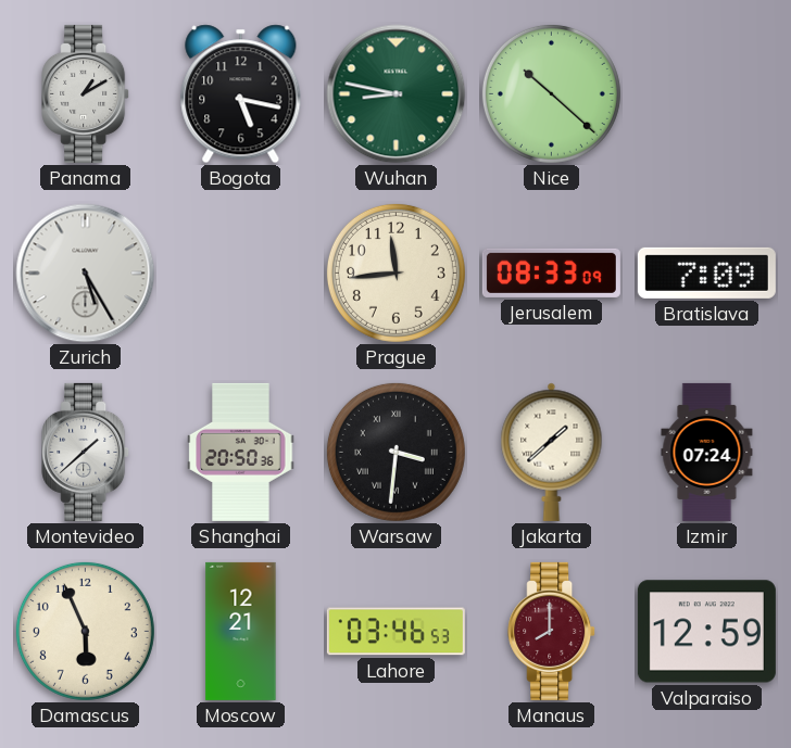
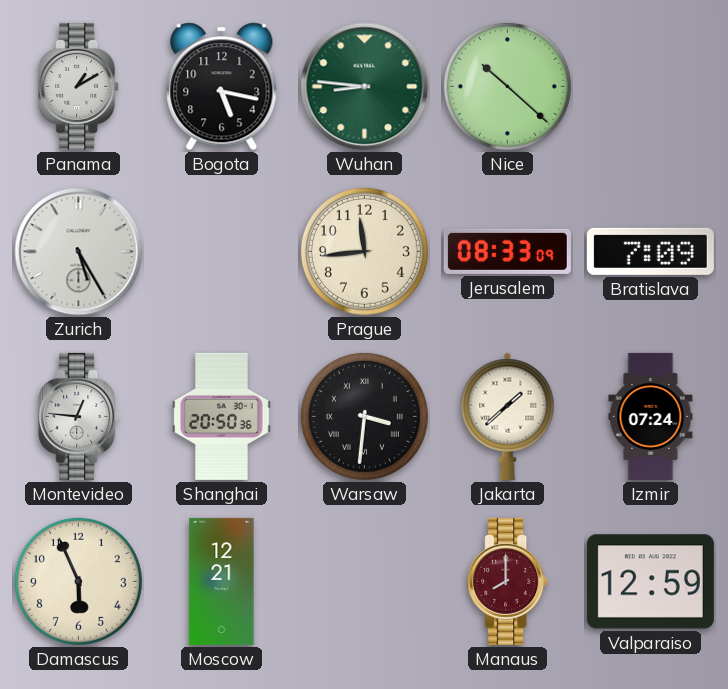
Wuhan: 8:47 -> 8:46 (365, 87)
Montevideo: 1:38 -> 12:46 (79, 416)
Lahore: 03:46 -> none (395, 632)
